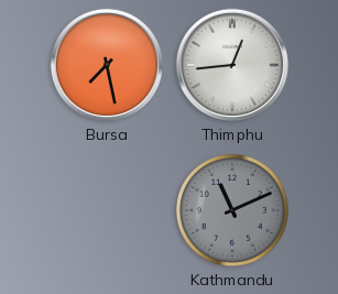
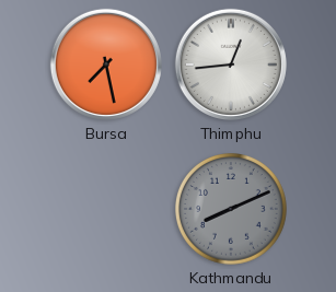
Kathmandu: 11:11 -> 8:11 (232, 210)
